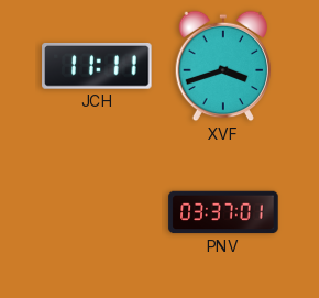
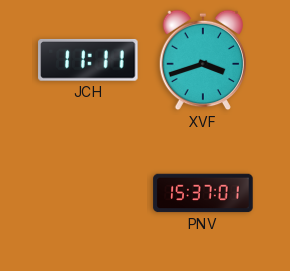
PNV: 03:37 -> 15:37 (203, 193)
